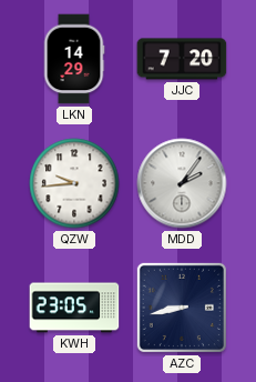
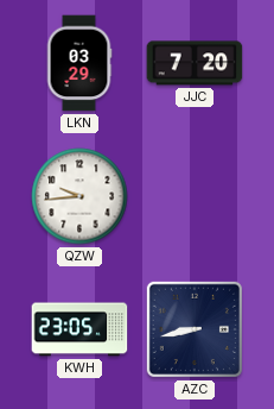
LKN: 14:29 -> 03:29 (79, 63)
MDD: 2:06 -> none (182, 183)
